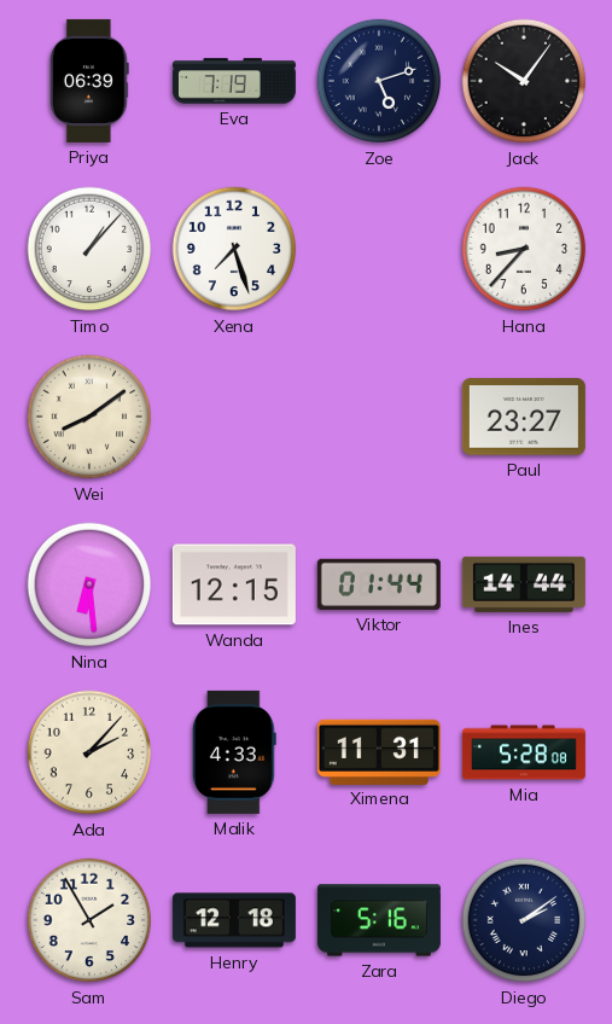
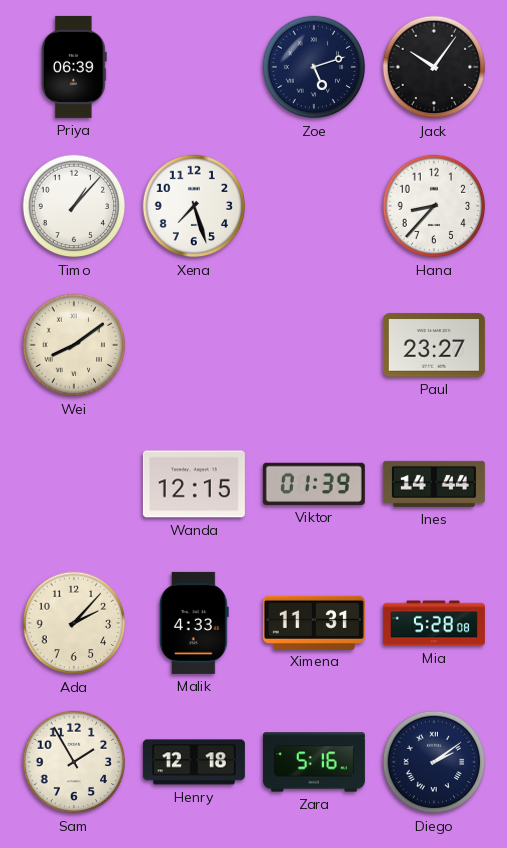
Eva: 7:19 -> none (234, 81)
Nina: 6:29 -> none (89, 584)
Viktor: 01:44 -> 01:39 (314, 484)
